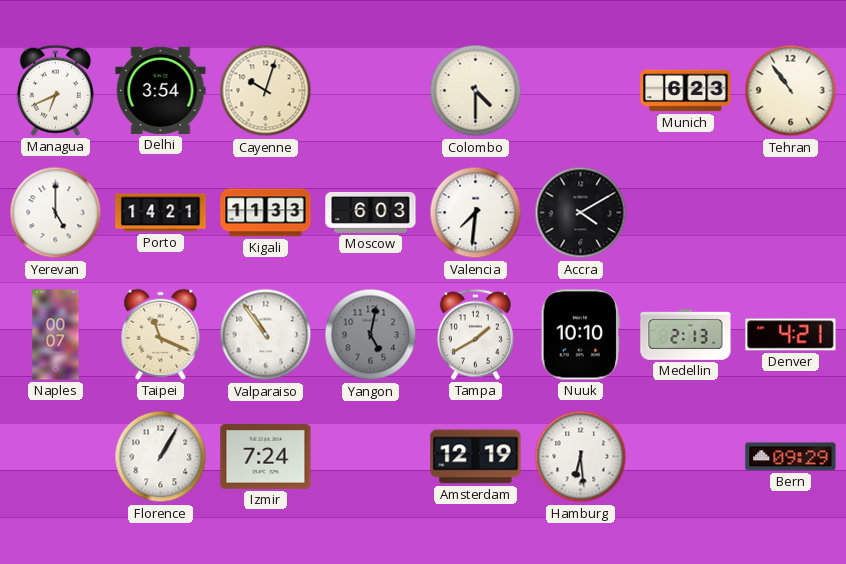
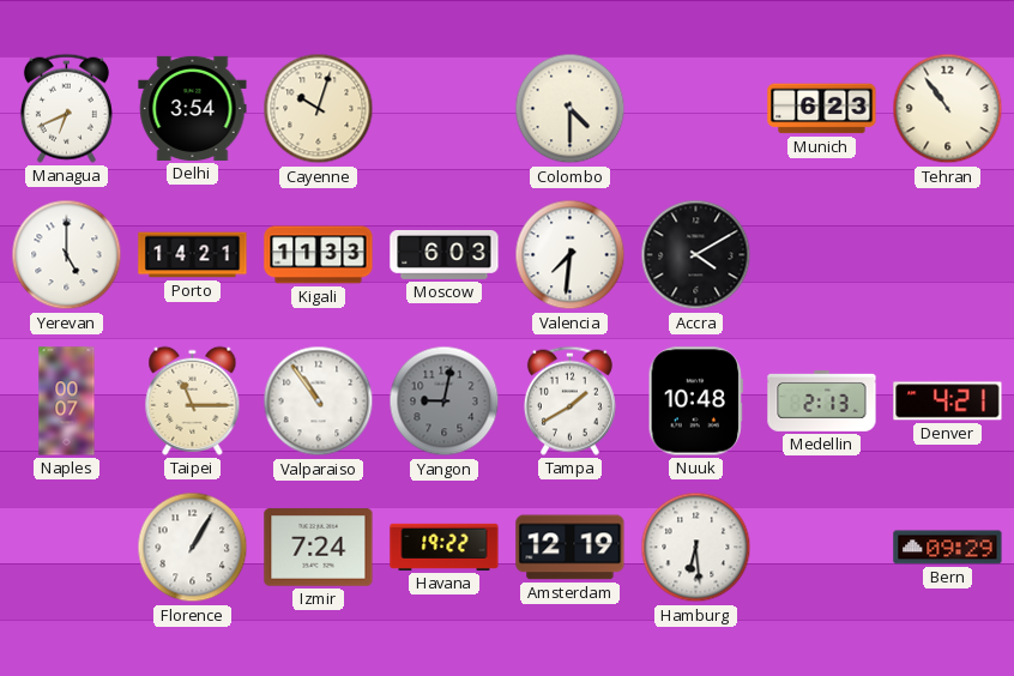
Taipei: 11:19 -> 11:15 (193, 400)
Yangon: 5:02 -> 9:02 (445, 402)
Nuuk: 10:10 -> 10:48 (695, 402)
Havana: none -> 19:22 (445, 547)
